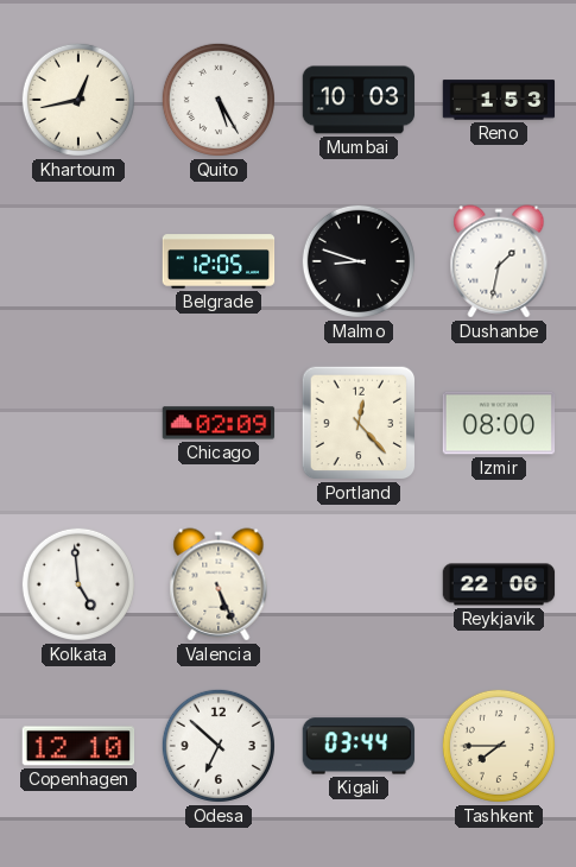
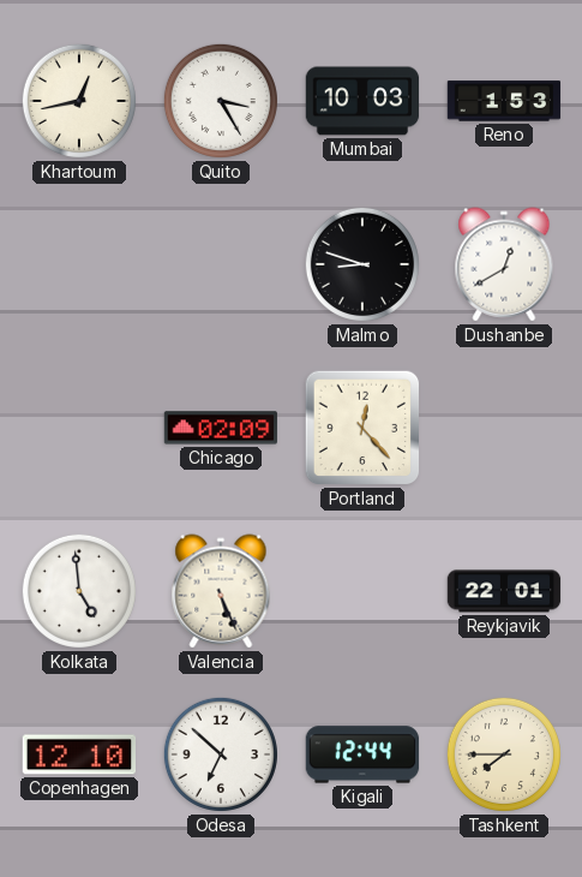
Quito: 5:25 -> 3:25 (221, 101)
Belgrade: 12:05 -> none (219, 261)
Dushanbe: 1:32 -> 12:40 (504, 264)
Izmir: 08:00 -> none (499, 423)
Reykjavik: 22:06 -> 22:01 (504, 591)
Kigali: 03:44 -> 12:44 (362, 754)
